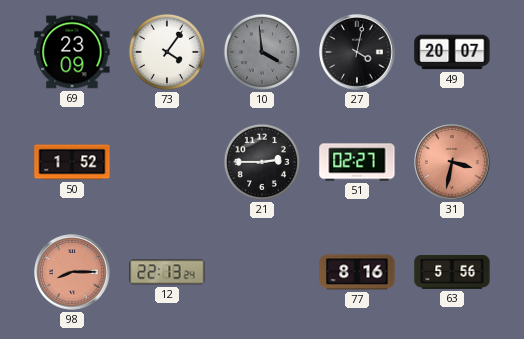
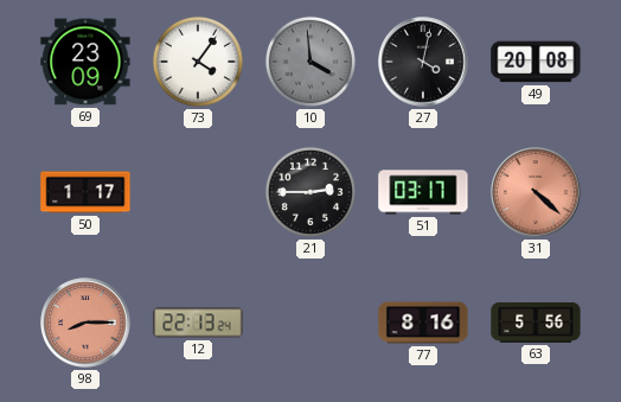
49: 20:07 -> 20:08 (536, 62)
50: 1:52 -> 1:17 (85, 192)
51: 02:27 -> 03:17 (423, 192)
31: 3:32 -> 4:22 (536, 192)
